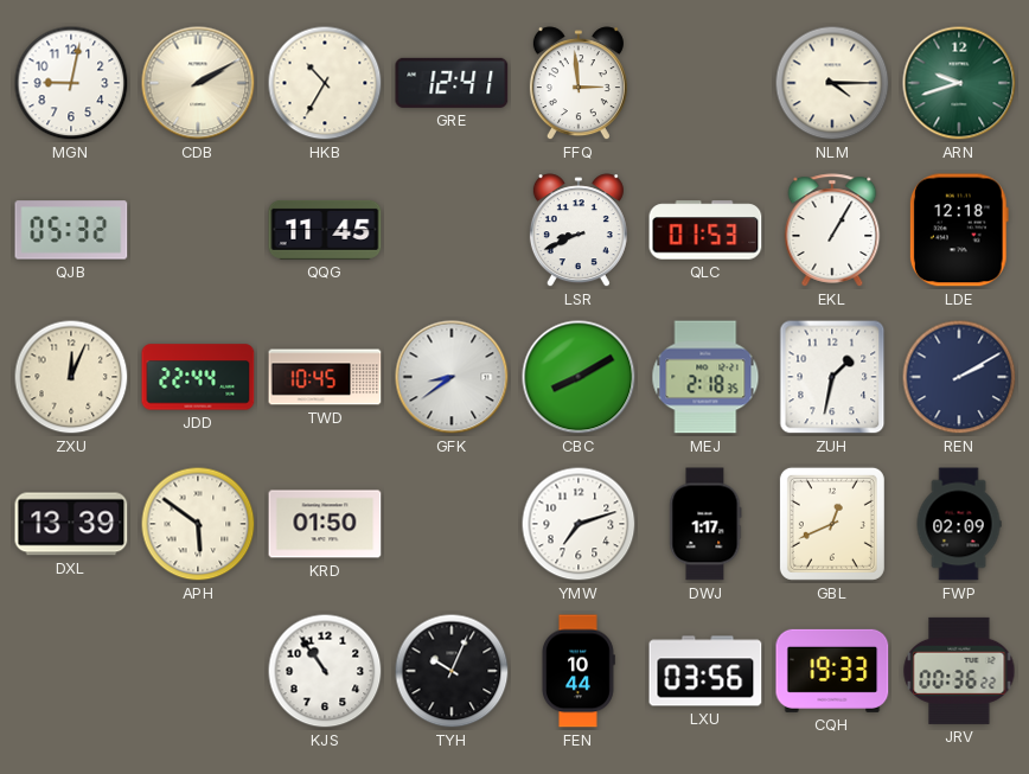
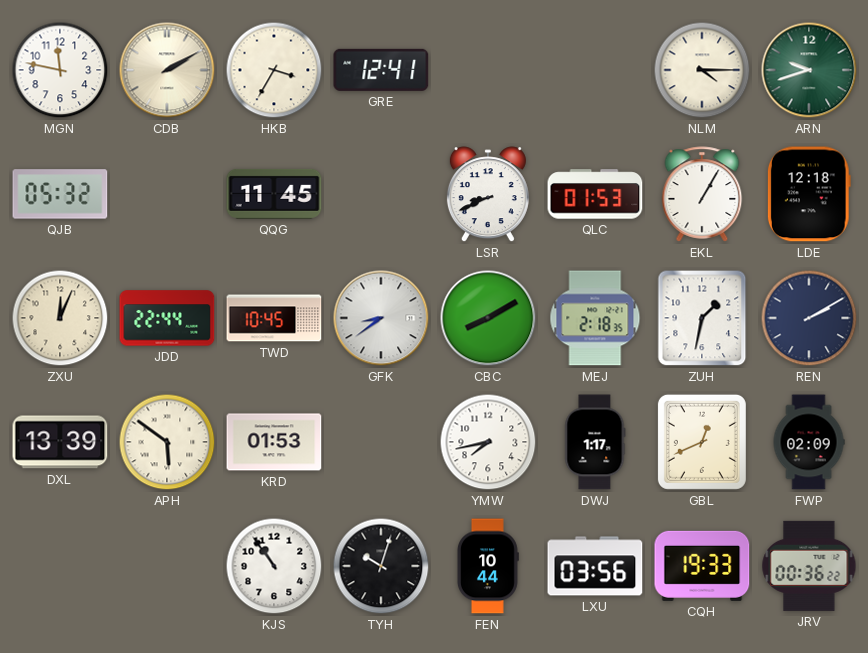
MGN: 9:02 -> 11:47 (60, 70)
HKB: 10:35 -> 3:35 (274, 70)
FFQ: 2:59 -> none (579, 84)
KRD: 01:50 -> 01:53 (274, 442)
YMW: 7:12 -> 7:43 (488, 442)
TYH: 10:04 -> 10:03 (381, 566)
